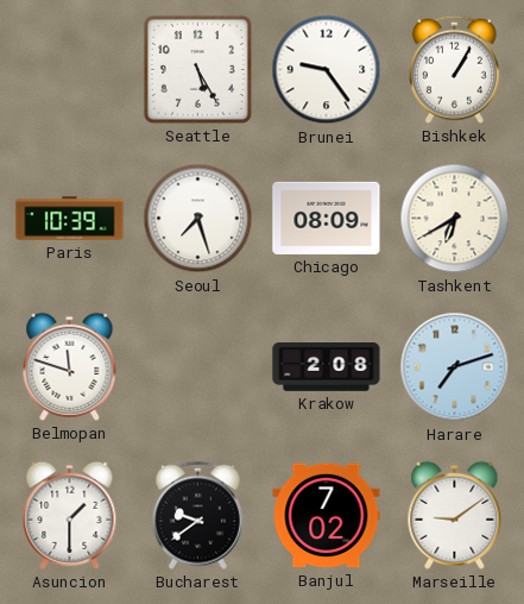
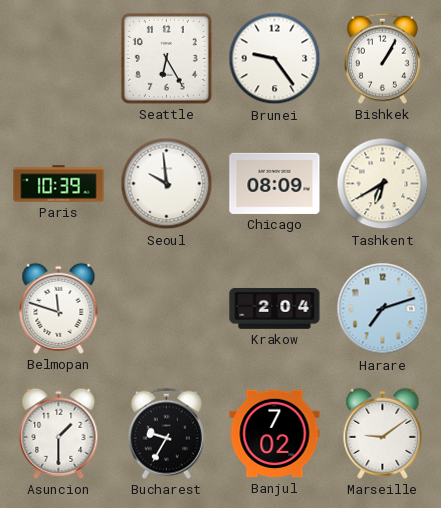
Seattle: 5:25 -> 6:25 (166, 58)
Seoul: 7:27 -> 9:59 (167, 184)
Krakow: 2:08 -> 2:04 (275, 309)
Bucharest: 9:39 -> 9:35 (166, 433)
